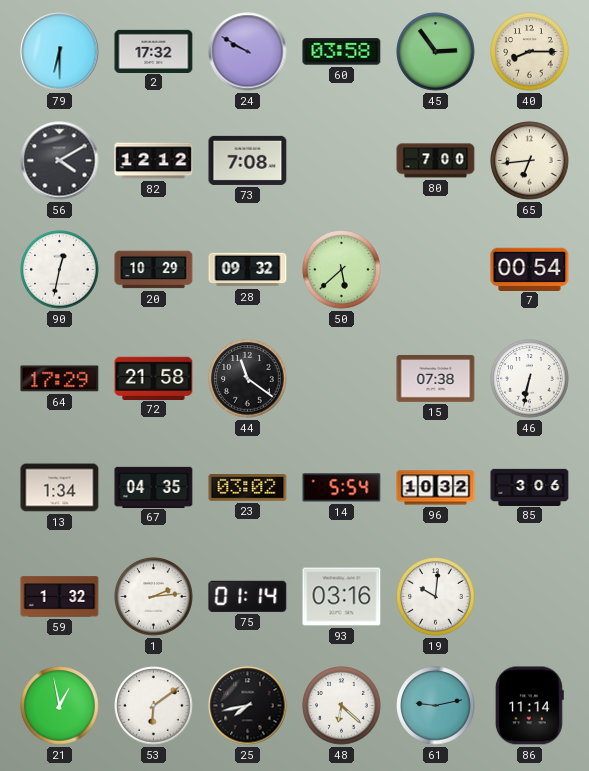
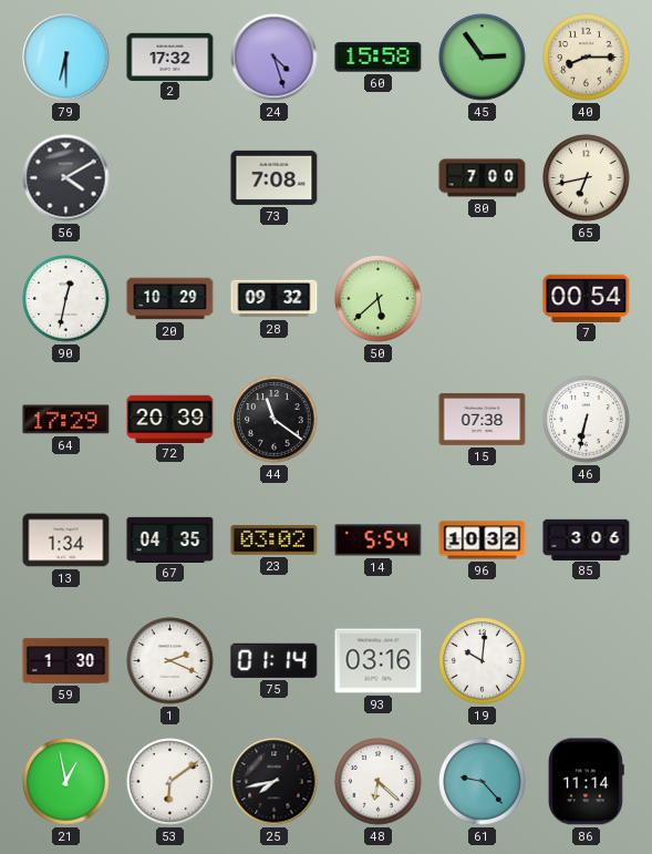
24: 9:50 -> 4:27 (275, 58)
60: 03:58 -> 15:58 (379, 58)
82: 12:12 -> none (154, 161)
65: 6:44 -> 6:43 (587, 178)
72: 21:58 -> 20:39 (170, 419)
59: 1:32 -> 1:30 (66, 661)
1: 2:14 -> 2:19 (170, 661)
61: 9:13 -> 9:23 (483, 782)
